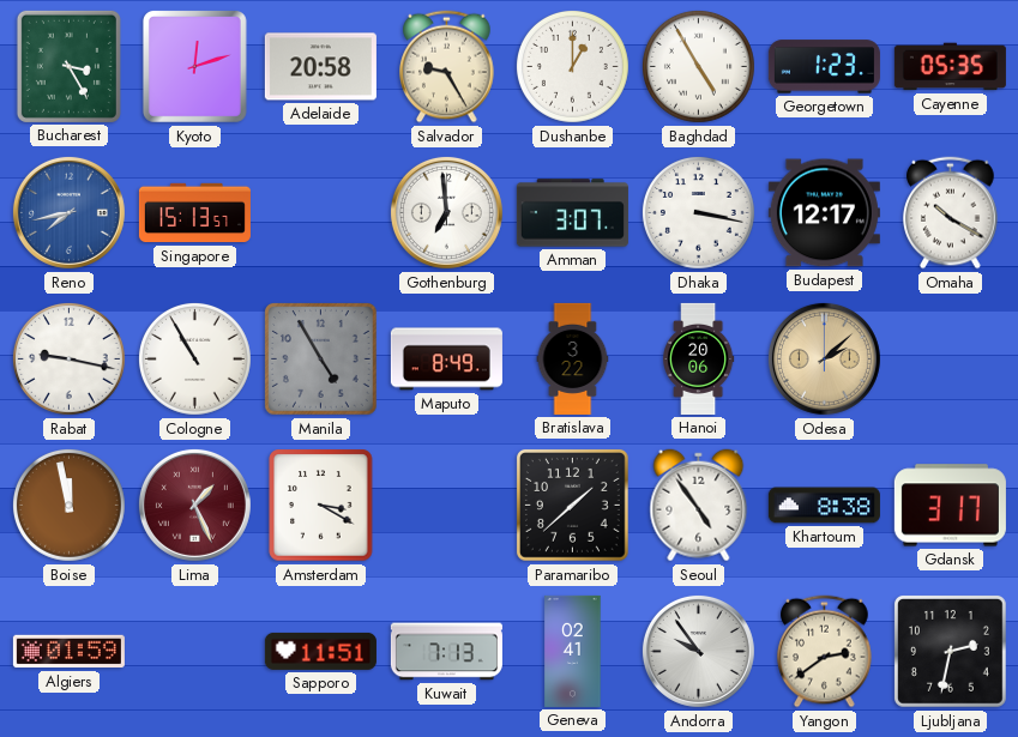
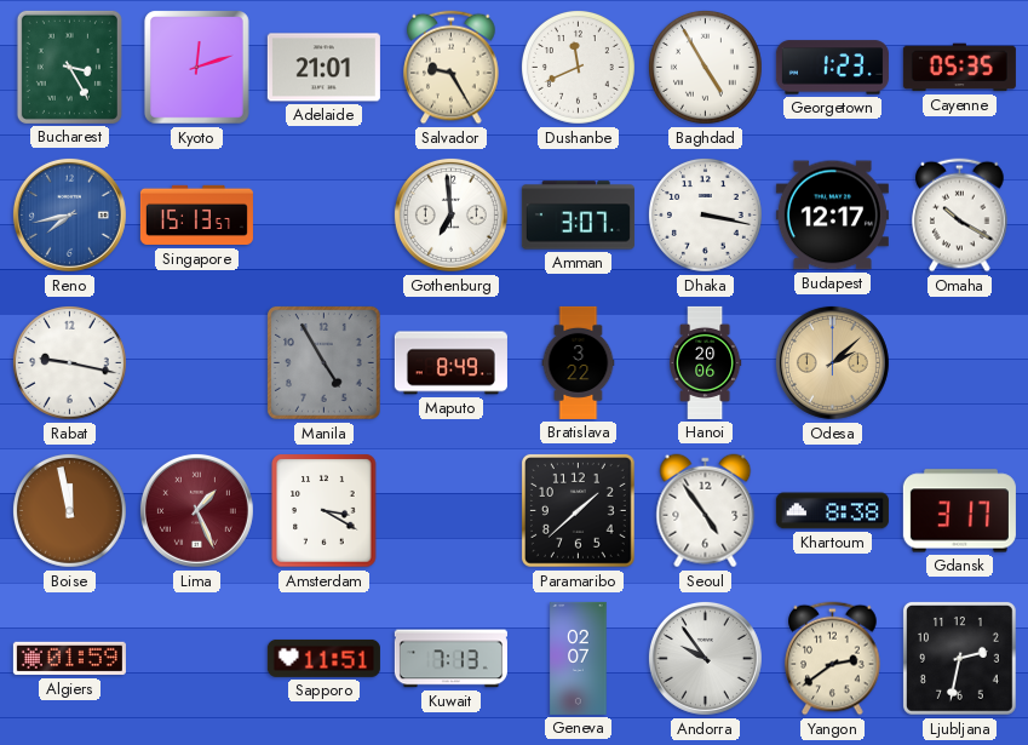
Adelaide: 20:58 -> 21:01 (323, 68)
Dushanbe: 1:00 -> 11:41 (578, 67)
Cologne: 10:55 -> none (194, 358)
Geneva: 02:41 -> 02:07 (579, 658)
